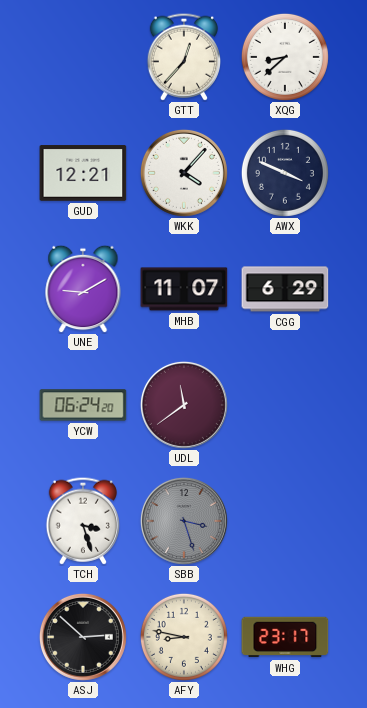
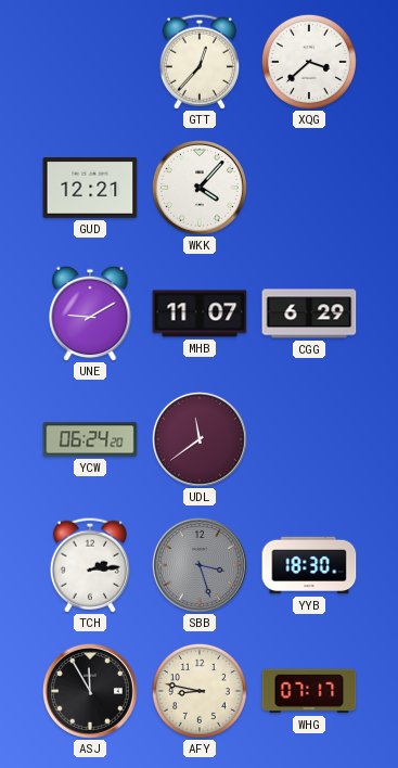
XQG: 8:38 -> 3:38 (309, 62)
AWX: 3:49 -> none (285, 173)
TCH: 3:27 -> 2:14 (89, 565)
YYB: none -> 18:30 (309, 565)
ASJ: 2:52 -> 11:55 (90, 691)
WHG: 23:17 -> 07:17 (309, 691)
